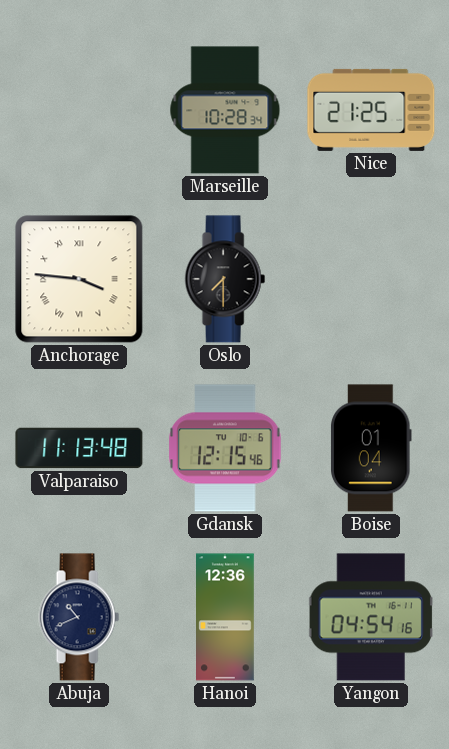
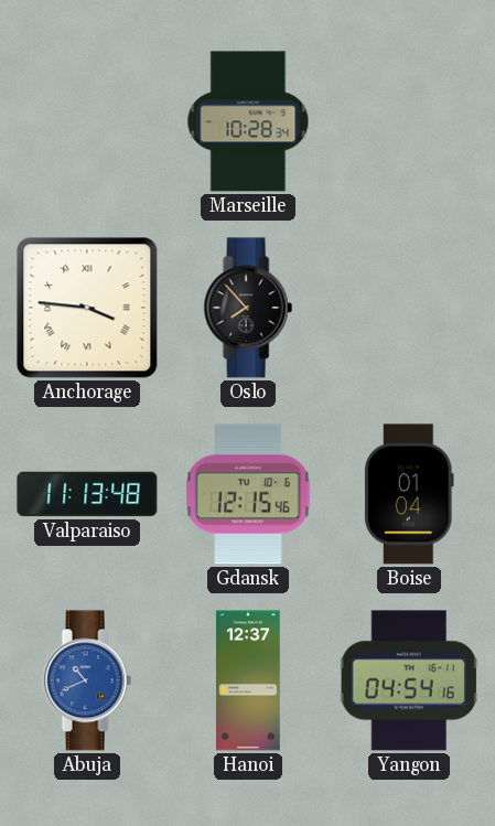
Nice: 21:25 -> none (371, 110)
Oslo: 7:30 -> 7:53 (248, 308)
Abuja dial: navy -> blue (87, 680)
Hanoi: 12:36 -> 12:37 (249, 680)
